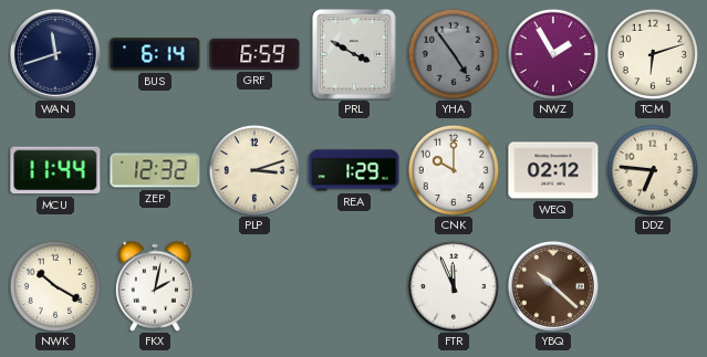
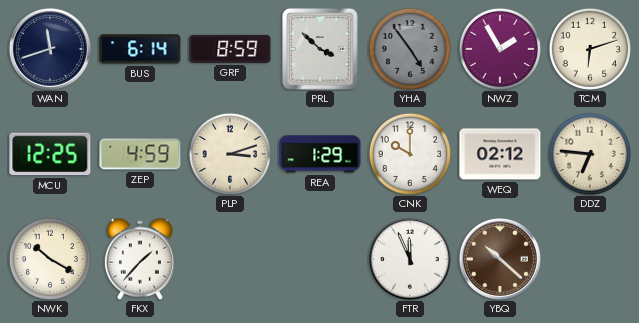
GRF: 6:59 -> 8:59 (230, 49)
PRL: 3:50 -> 3:52 (321, 50)
MCU: 11:44 -> 12:25 (50, 154)
ZEP: 12:32 -> 4:59 (140, 154)
FKX: 2:02 -> 1:37 (140, 259)
